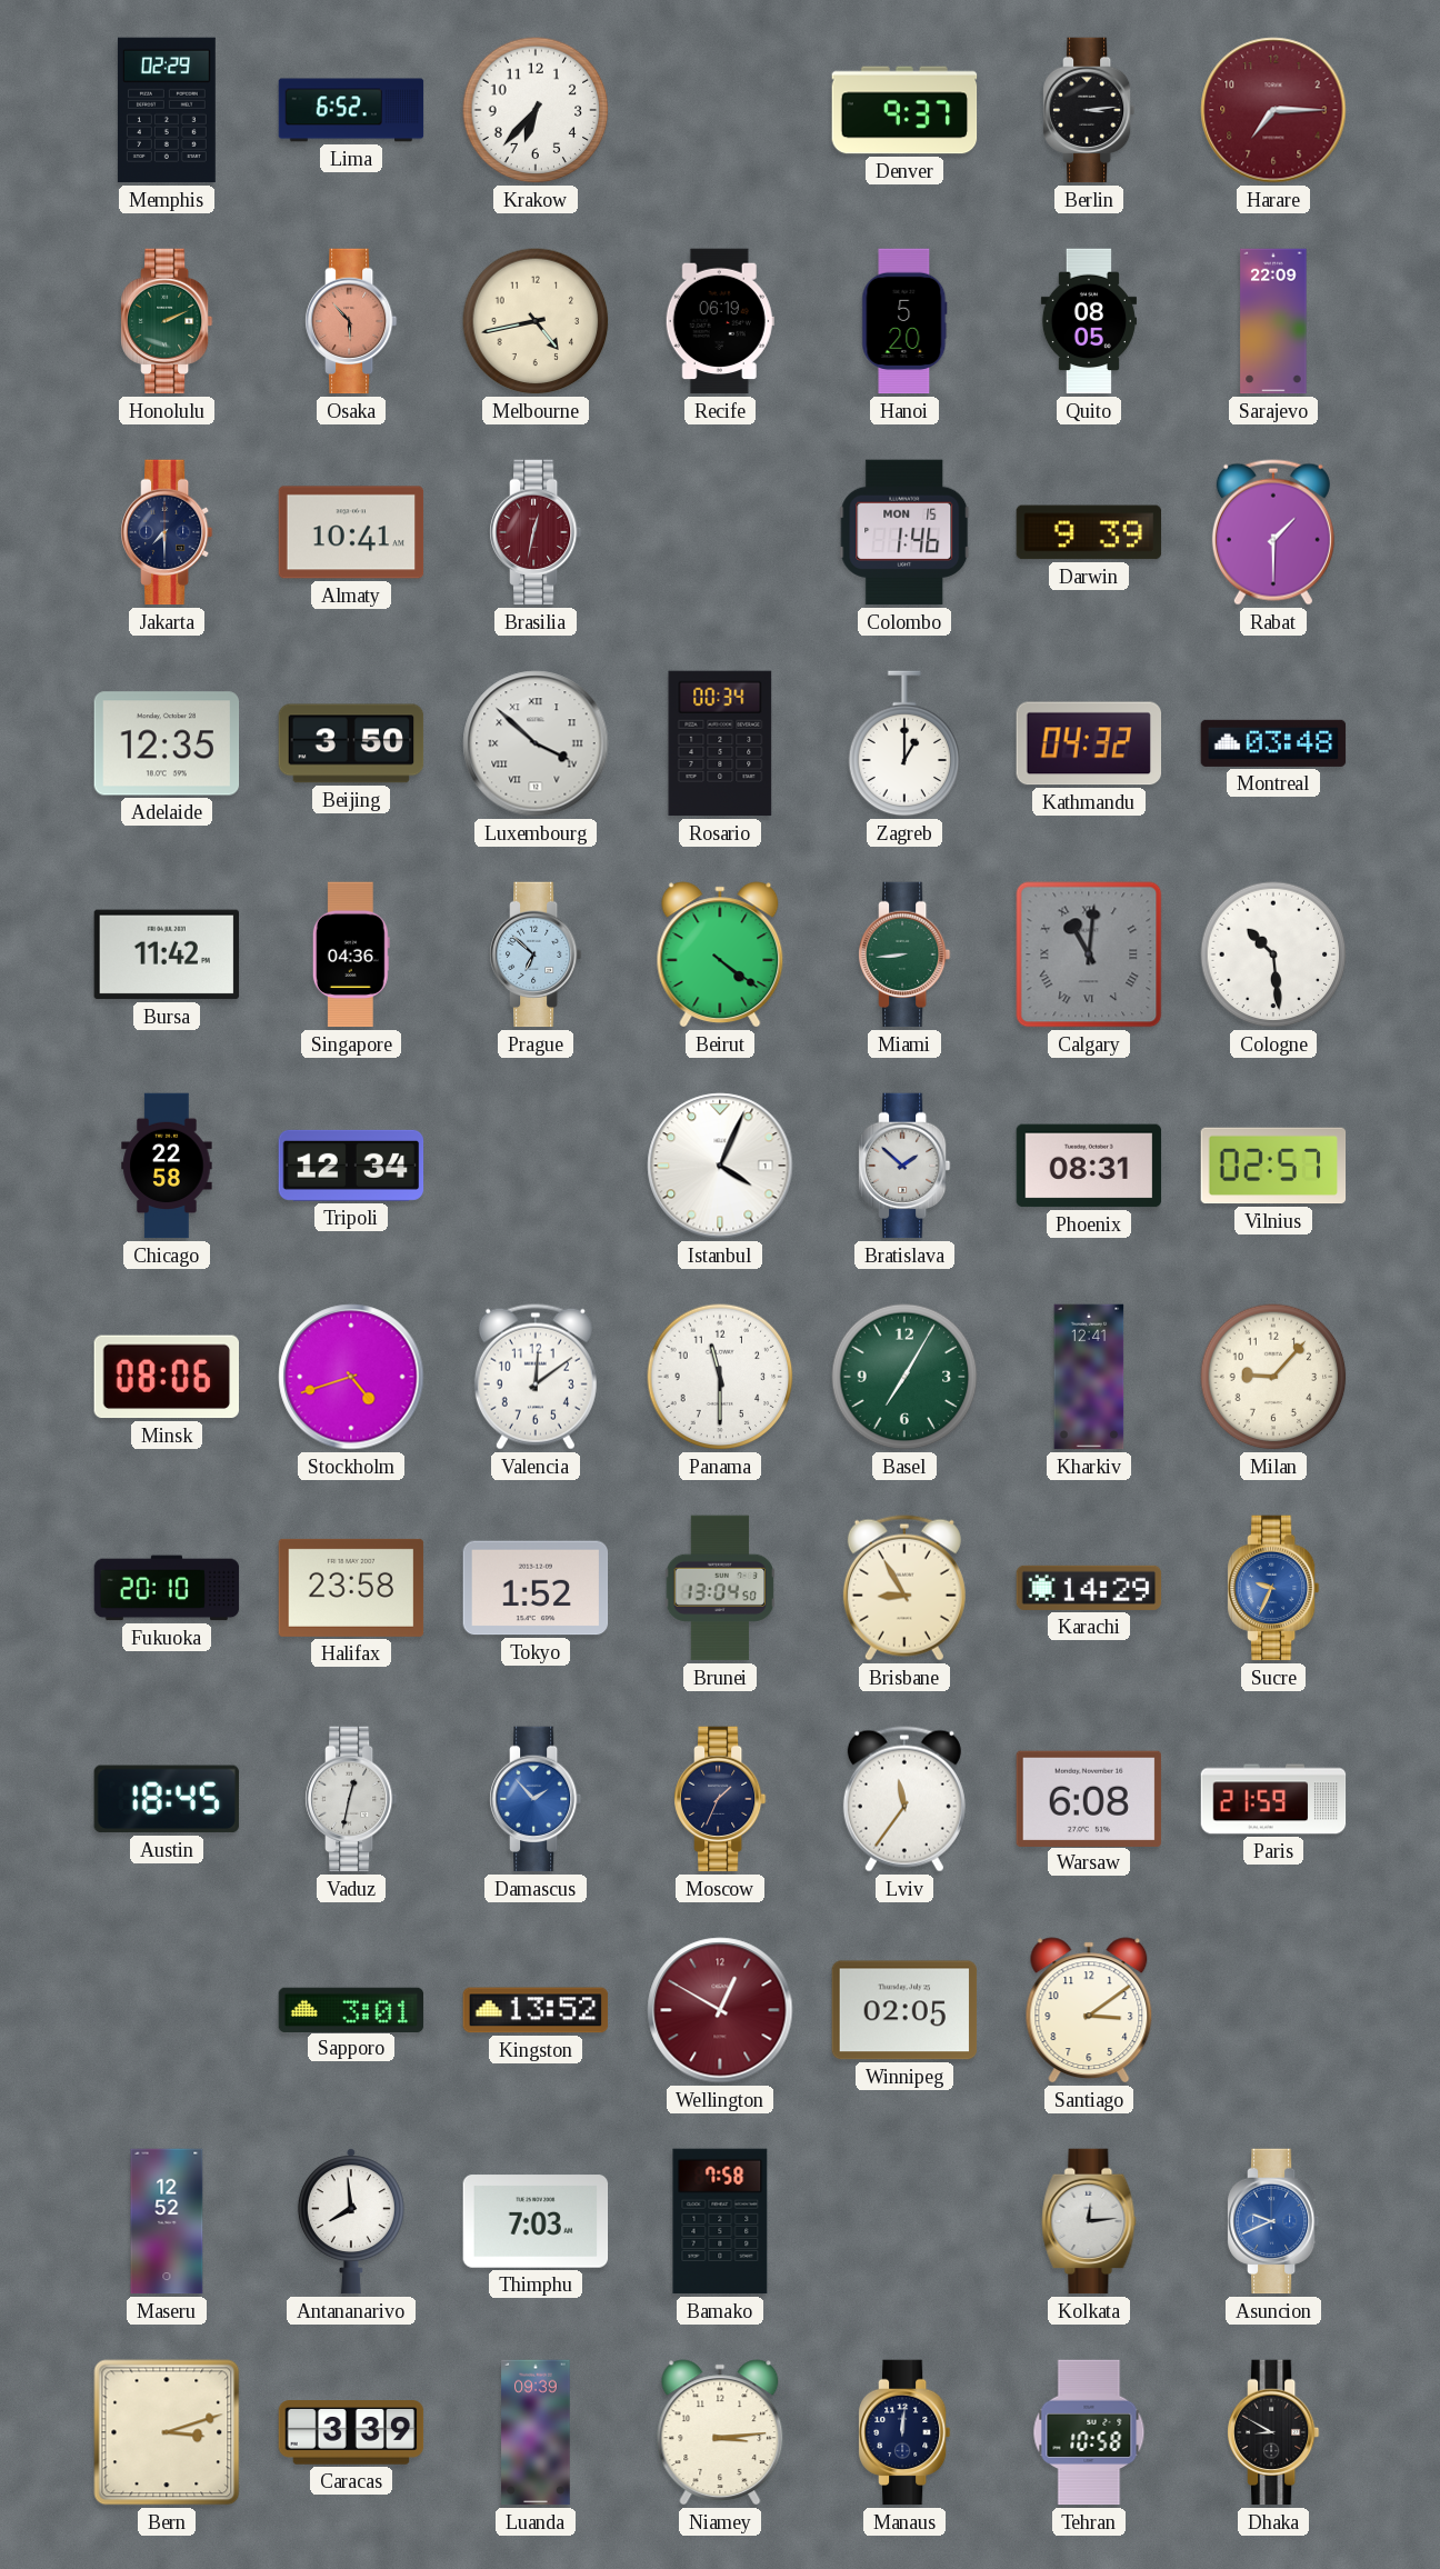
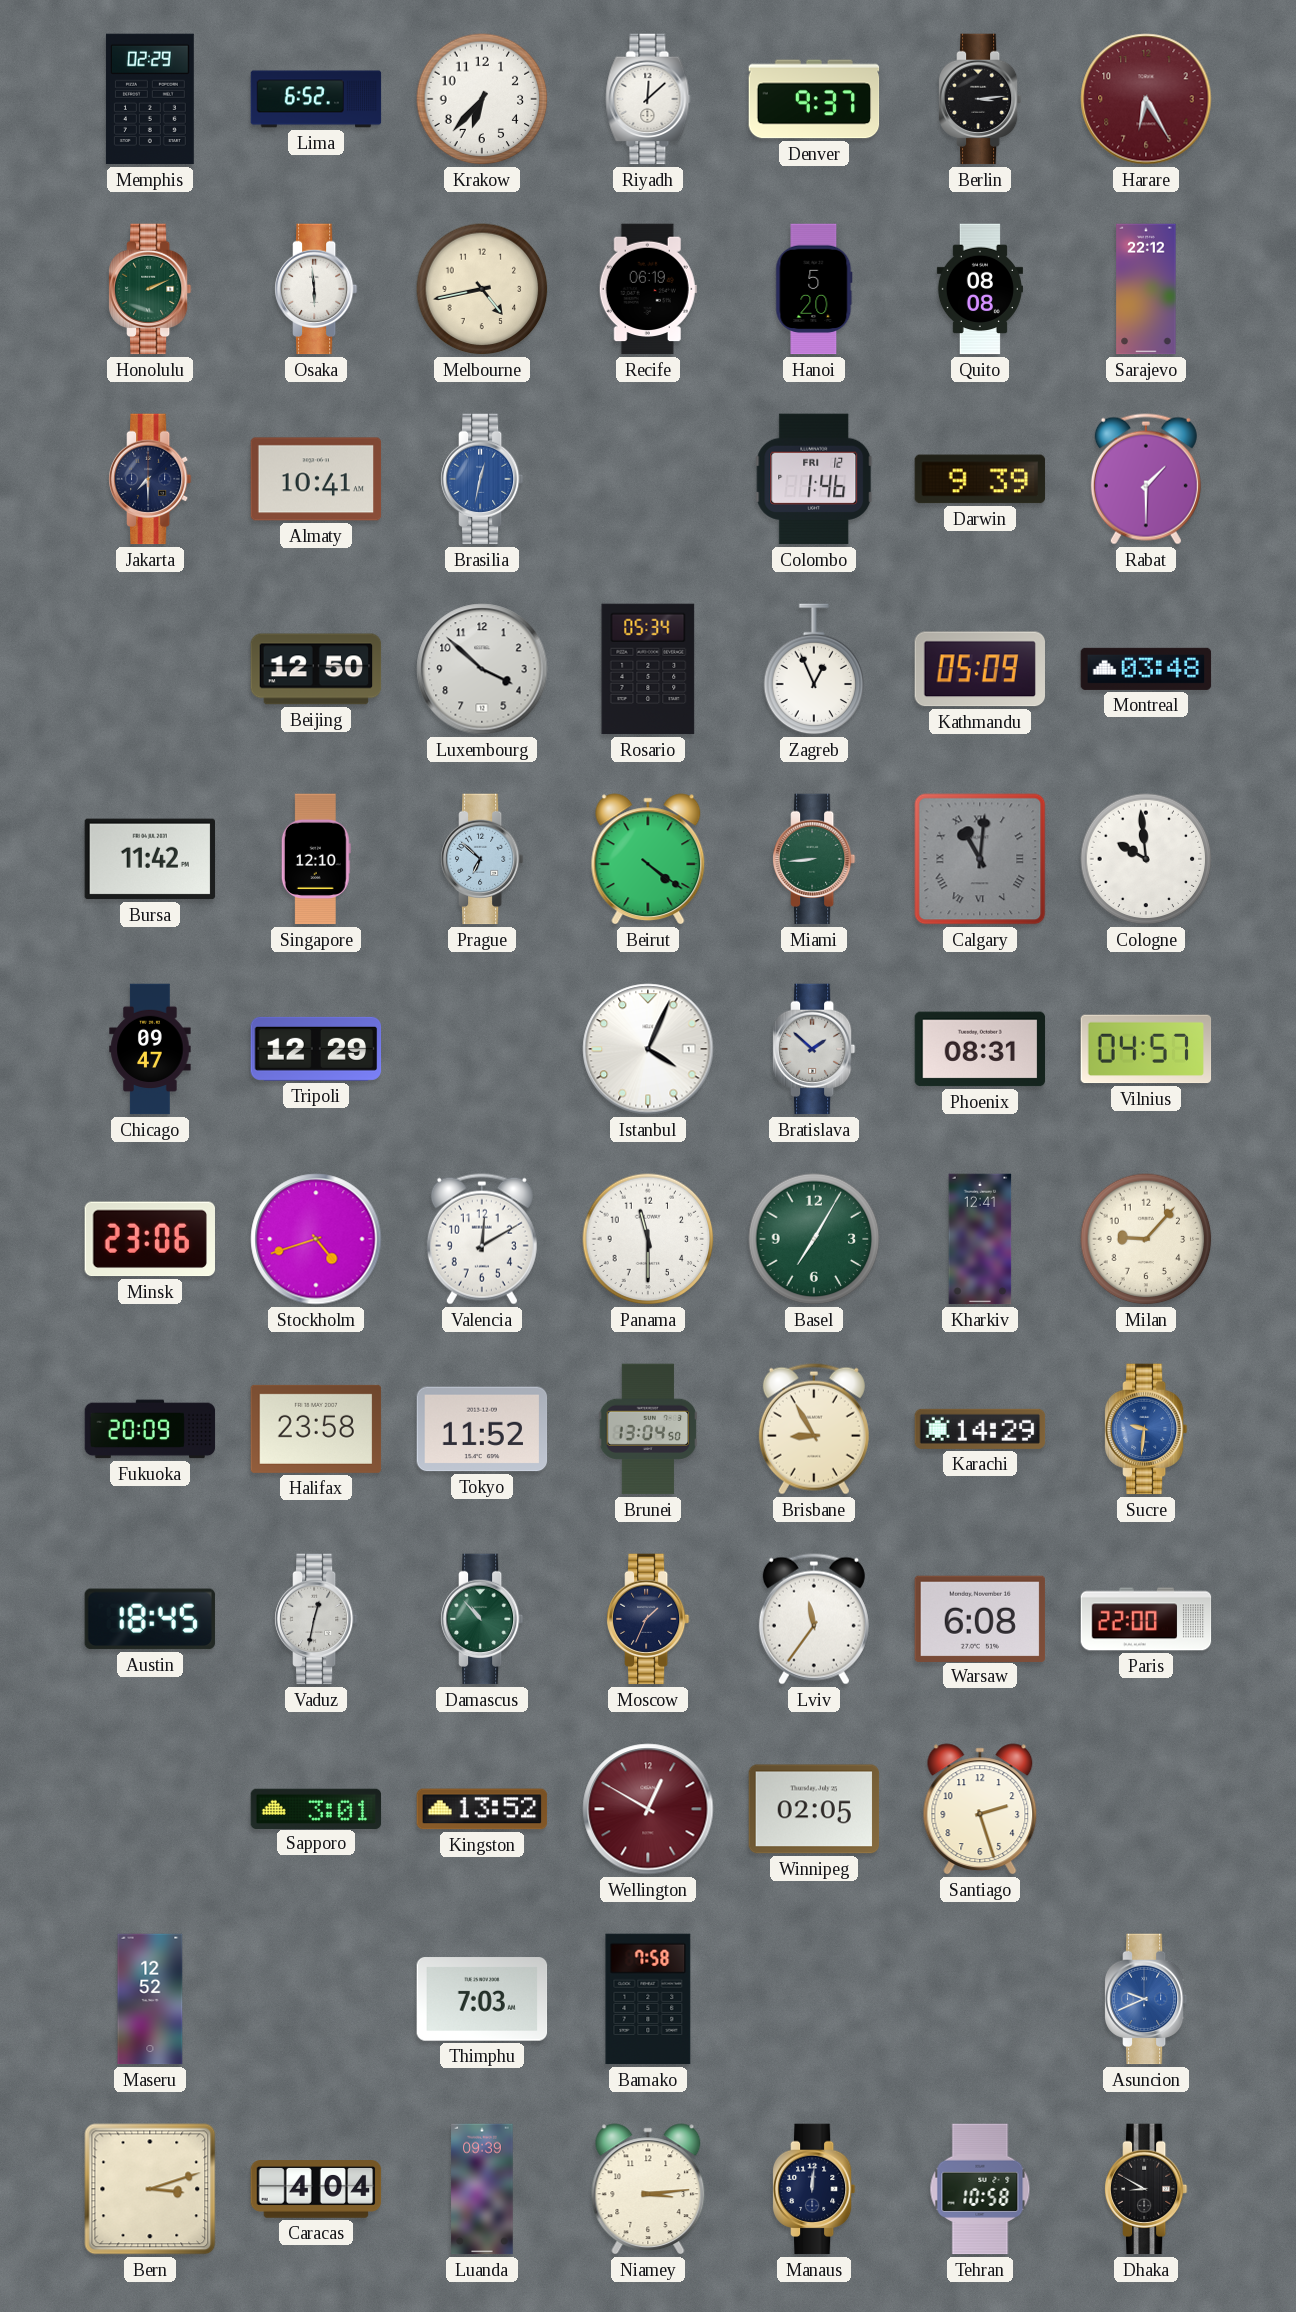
Riyadh: none -> 12:08 (648, 99)
Harare: 7:15 -> 6:25 (1146, 99)
Osaka: 5:53 -> 5:59 (316, 289)
Osaka dial: salmon -> white (316, 289)
Quito: 08:05 -> 08:08 (979, 289)
Sarajevo: 22:09 -> 22:12 (1146, 289)
Brasilia dial: burgundy -> blue (482, 479)
Colombo date: MON 15 -> FRI 12 (814, 479)
Adelaide: 12:35 -> none (167, 743)
Beijing: 3:50 -> 12:50 (316, 669)
Luxembourg numerals: Roman -> Arabic (482, 669)
Rosario: 00:34 -> 05:34 (648, 669)
Zagreb: 1:00 -> 12:56 (814, 669)
Kathmandu: 04:32 -> 05:09 (979, 669)
Singapore: 04:36 -> 12:10 (316, 859)
Cologne: 10:29 -> 9:59 (1146, 859)
Chicago: 22:58 -> 09:47 (150, 1049)
Tripoli: 12:34 -> 12:29 (316, 1049)
Vilnius: 02:57 -> 04:57 (1146, 1049)
Minsk: 08:06 -> 23:06 (149, 1239)
Valencia: 12:09 -> 12:10 (482, 1239)
Fukuoka: 20:10 -> 20:09 (150, 1429)
Tokyo: 1:52 -> 11:52 (482, 1429)
Sucre: 9:34 -> 9:31 (1146, 1429)
Damascus: 1:53 -> 10:53 (482, 1619)
Damascus dial: blue -> green (482, 1619)
Paris: 21:59 -> 22:00 (1146, 1619)
Santiago: 3:09 -> 2:27 (980, 1809)
Antananarivo: 7:59 -> none (351, 2221)
Kolkata: 12:14 -> none (1089, 2221)
Caracas: 3:39 -> 4:04 (316, 2189)
